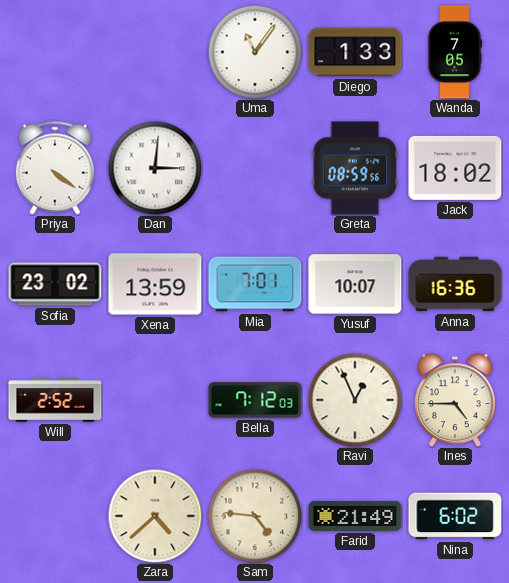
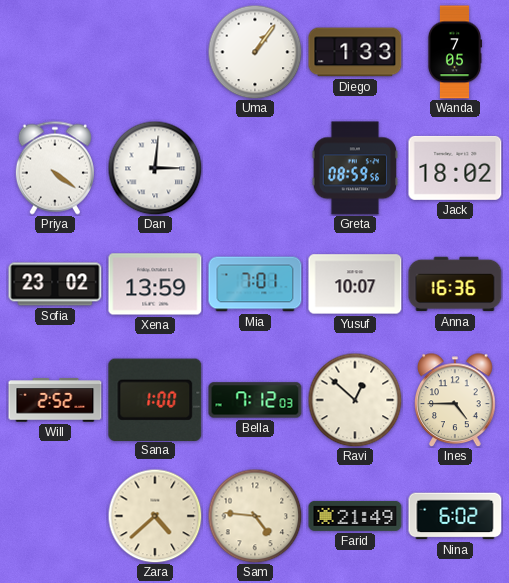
Uma: 11:06 -> 1:06 (255, 52)
Sana: none -> 1:00 (155, 399)
Ravi: 12:56 -> 12:52 (355, 400)
